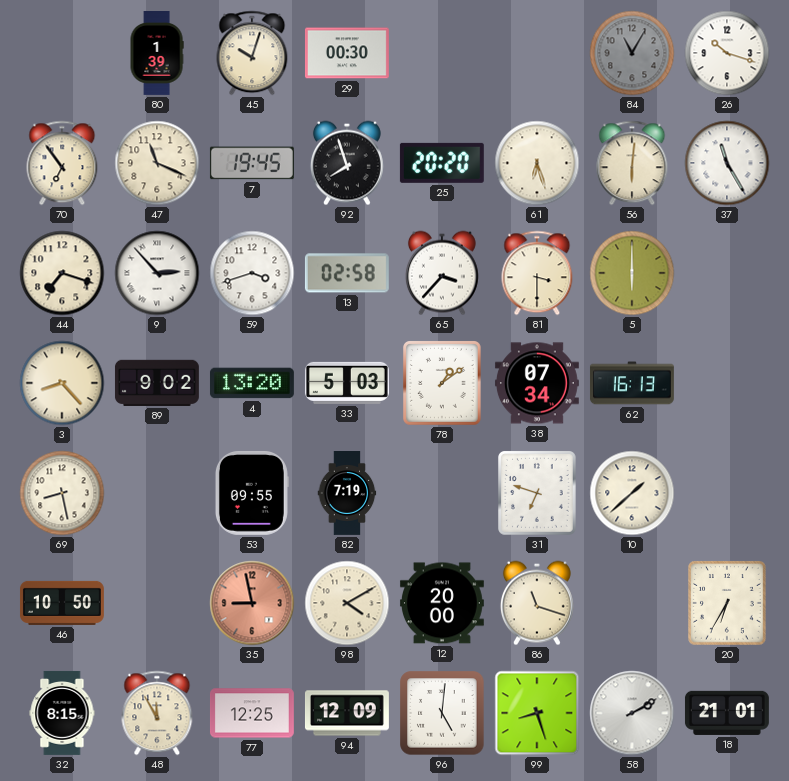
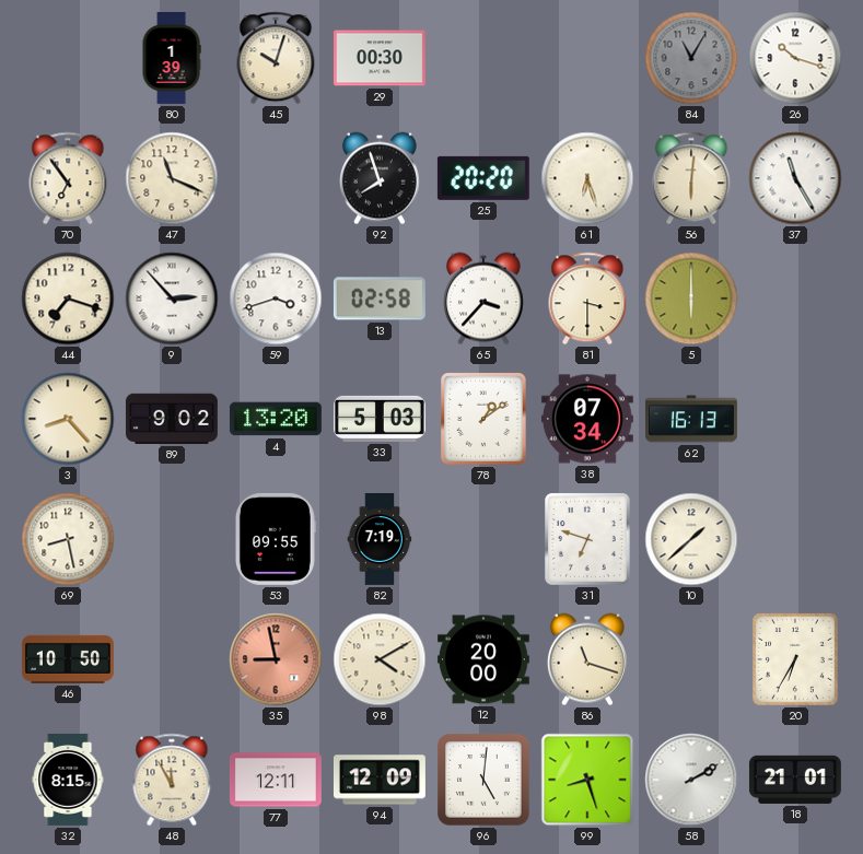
7: 19:45 -> none (252, 163)
77: 12:25 -> 12:11 (276, 780)
